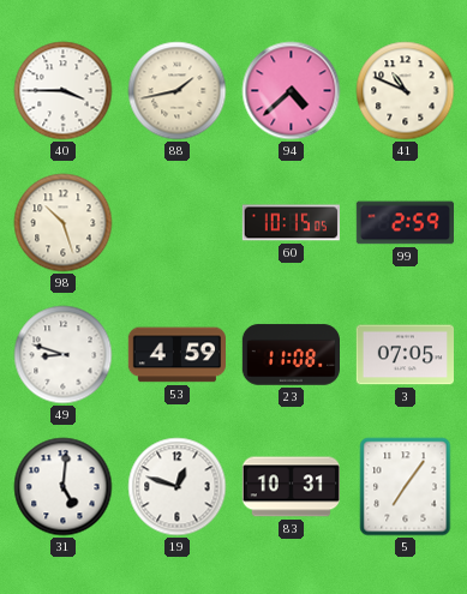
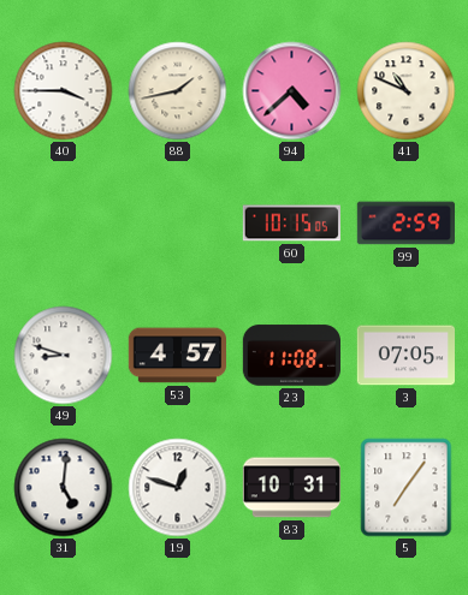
98: 10:27 -> none (64, 223)
53: 4:59 -> 4:57 (177, 356)
